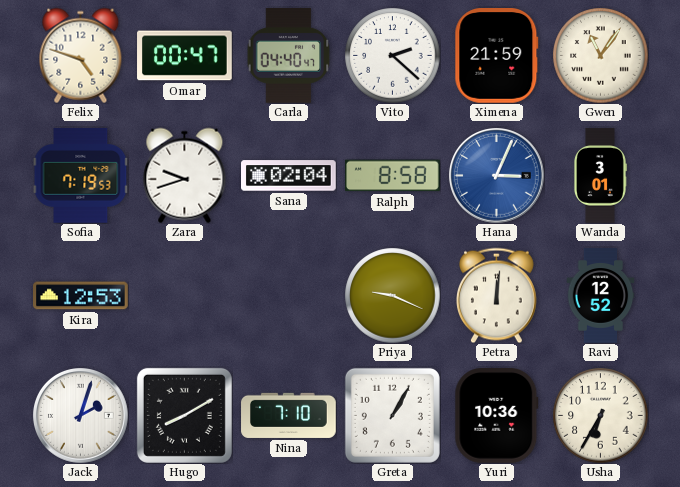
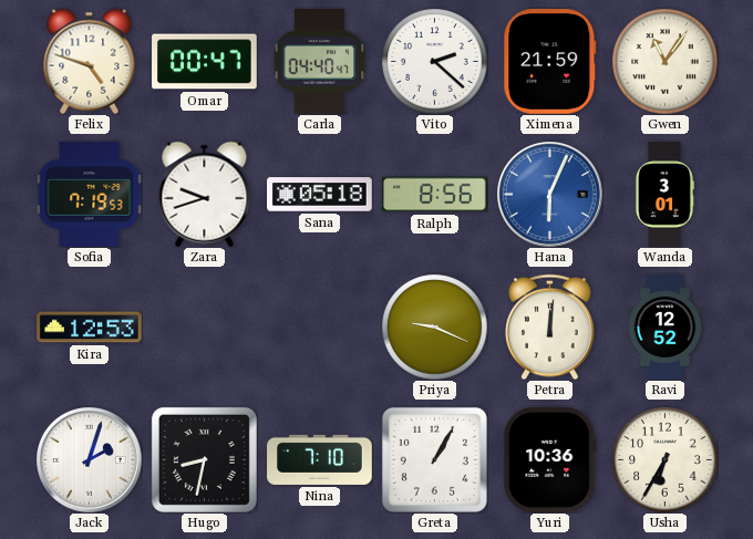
Sana: 02:04 -> 05:18 (320, 195)
Ralph: 8:58 -> 8:56 (435, 195)
Hana: 3:04 -> 6:04 (550, 195)
Hugo: 8:10 -> 8:32 (204, 459)
